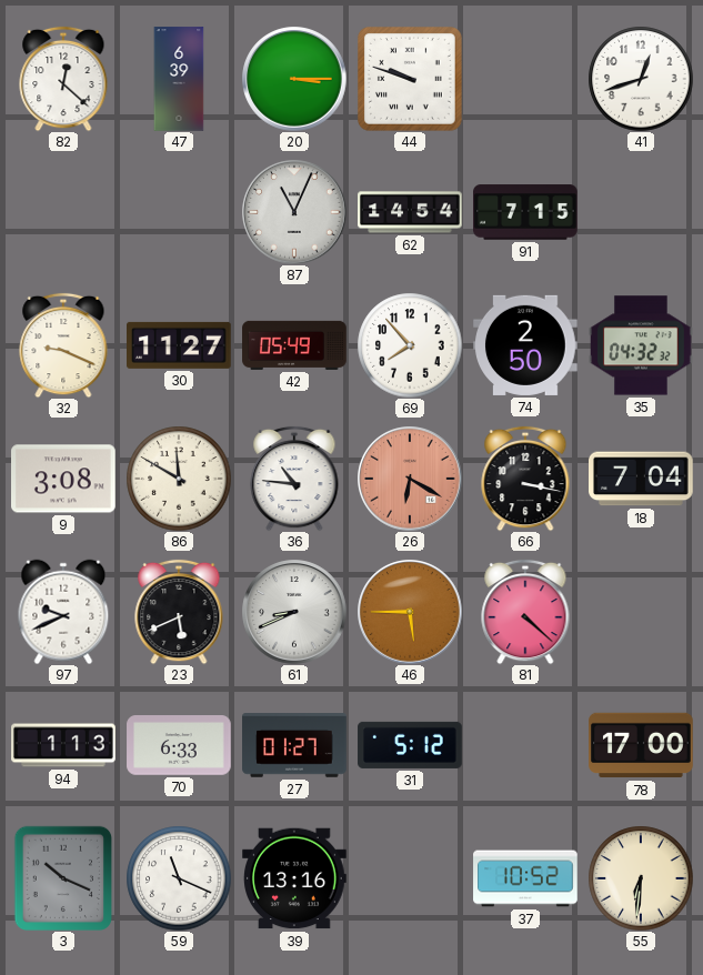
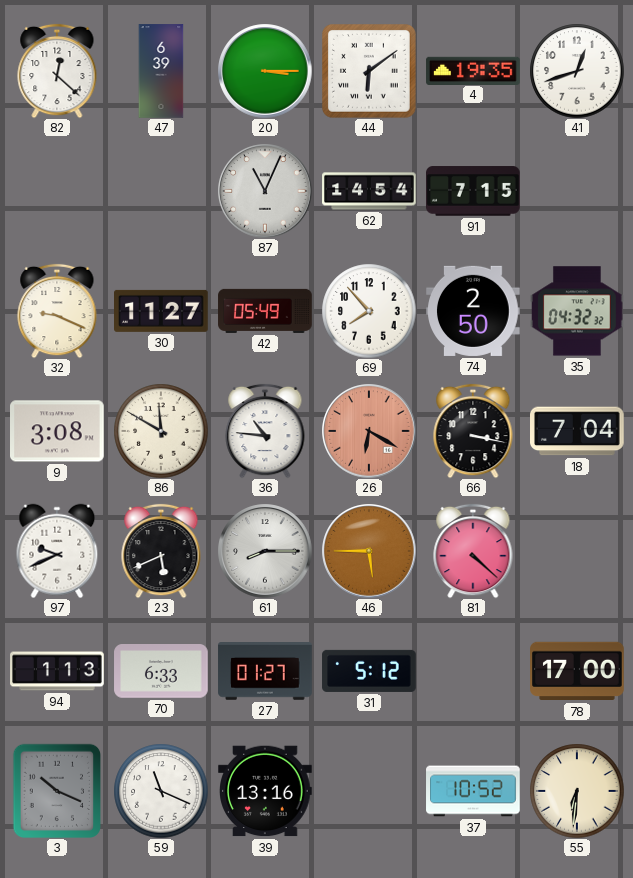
44: 9:48 -> 6:09 (370, 72)
4: none -> 19:35 (473, 70)
61: 8:41 -> 8:15 (265, 551)
